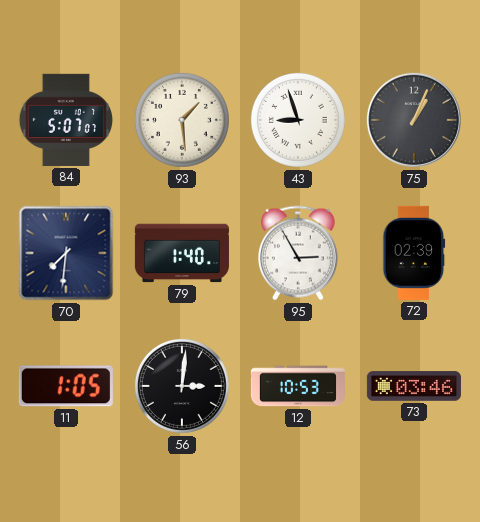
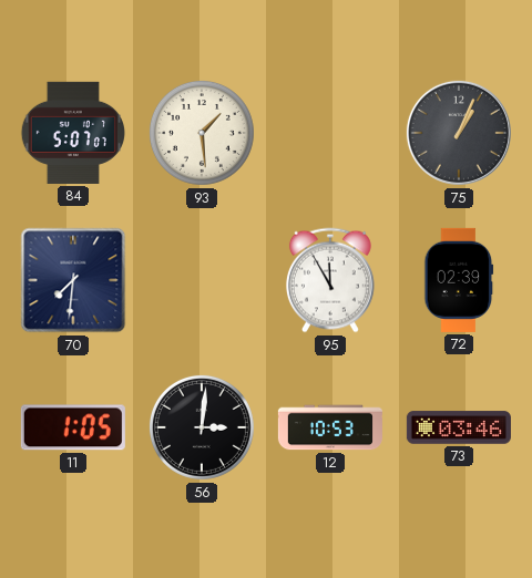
43: 8:57 -> none (298, 120)
79: 1:40 -> none (182, 253)
95: 2:55 -> 11:55 (330, 280)
